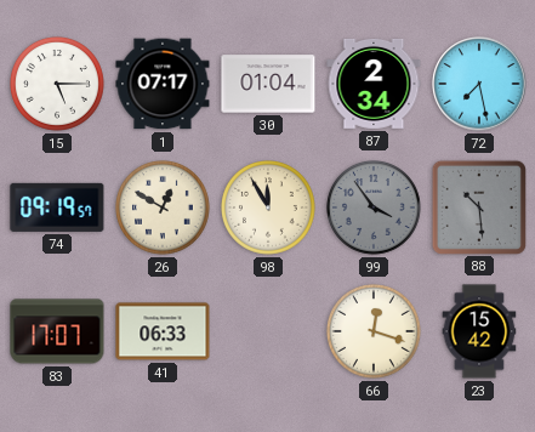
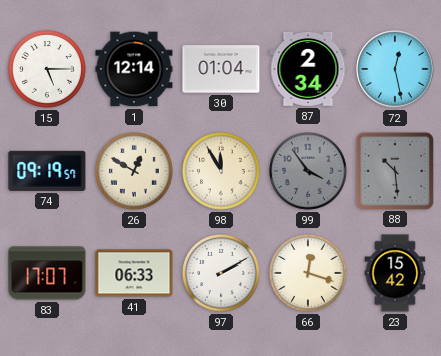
1: 07:17 -> 12:14 (134, 69)
72: 7:28 -> 12:28 (395, 69)
97: none -> 2:10 (222, 274)
